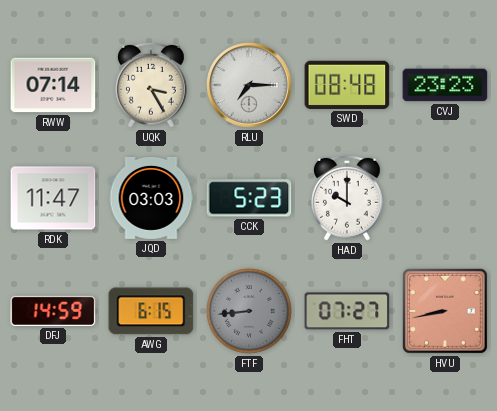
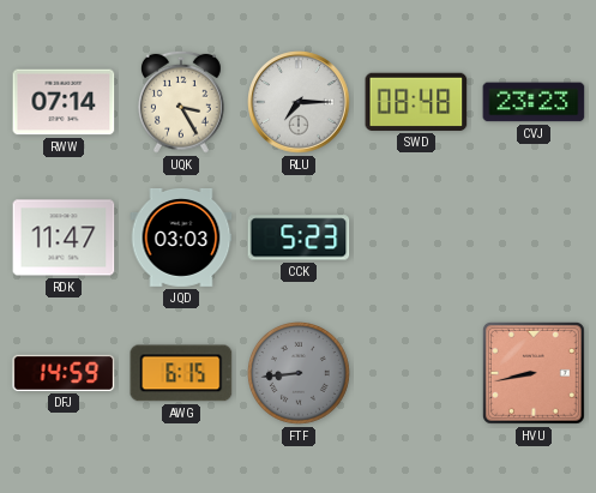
HAD: 10:00 -> none (348, 198)
FHT: 07:27 -> none (347, 311)
